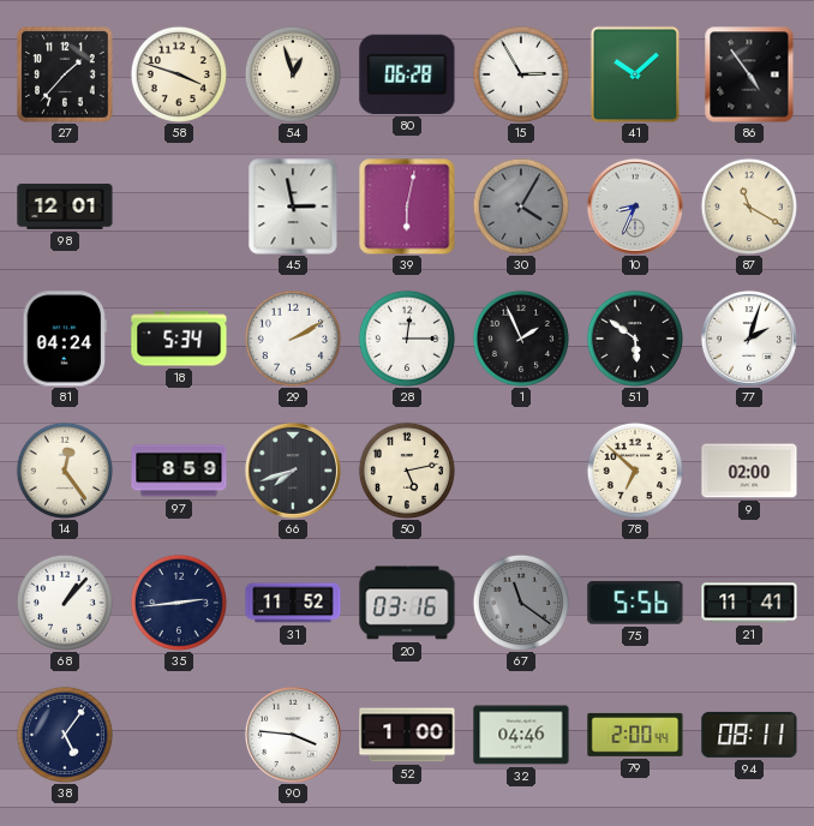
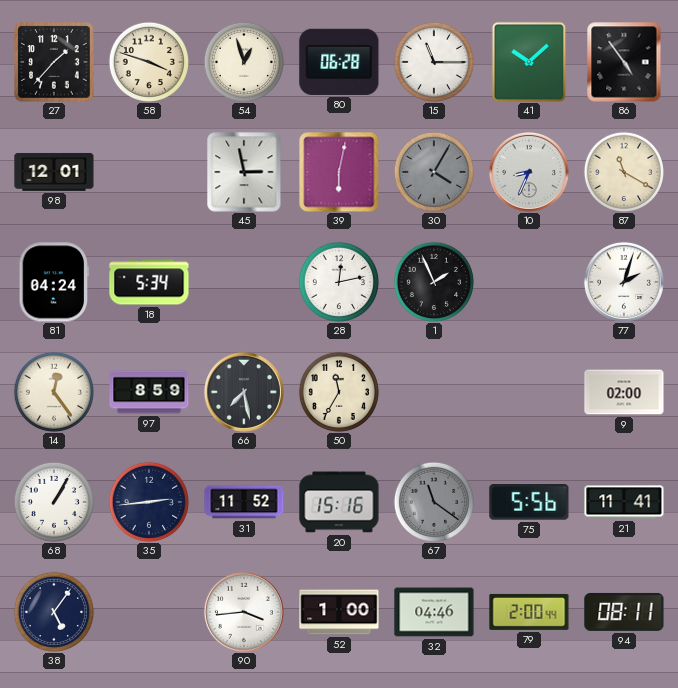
15: 2:55 -> 11:15 (433, 61)
29: 2:10 -> none (292, 337)
28: 12:15 -> 12:13 (338, 281)
51: 5:51 -> none (634, 337)
66: 7:42 -> 7:28 (244, 392)
50: 5:13 -> 11:35 (338, 391)
78: 6:52 -> none (634, 469)
68: 1:07 -> 1:05 (53, 501)
20: 03:16 -> 15:16 (339, 502)
90: 3:46 -> 3:44 (244, 612)
